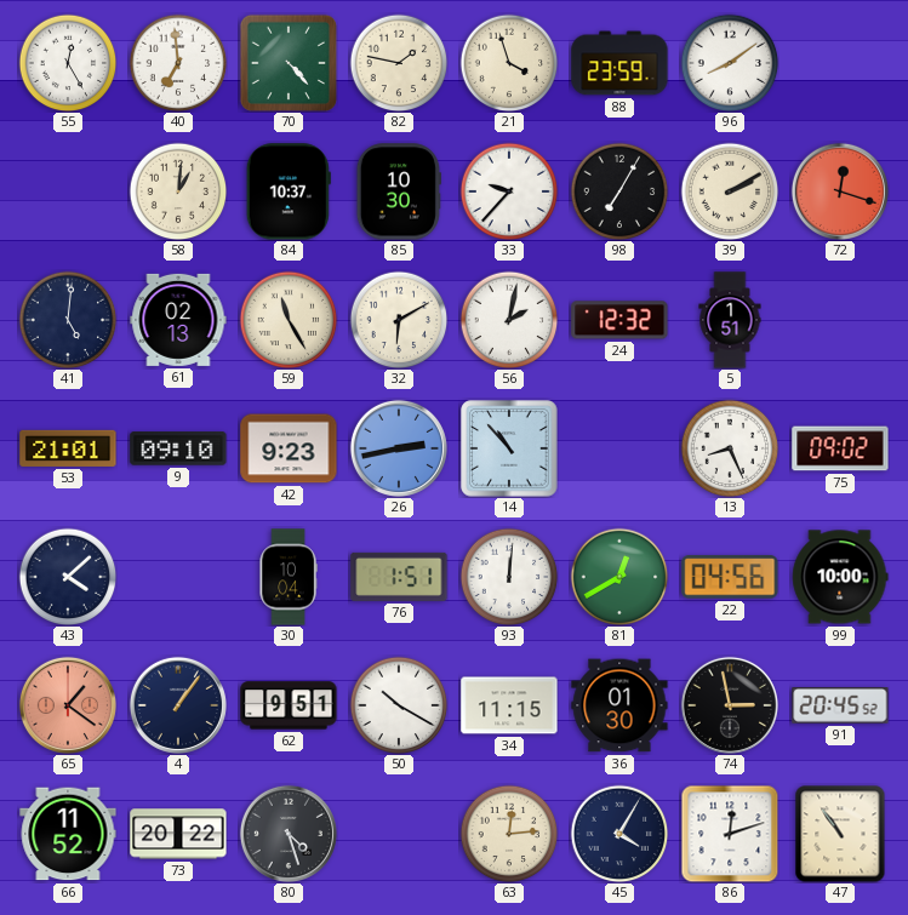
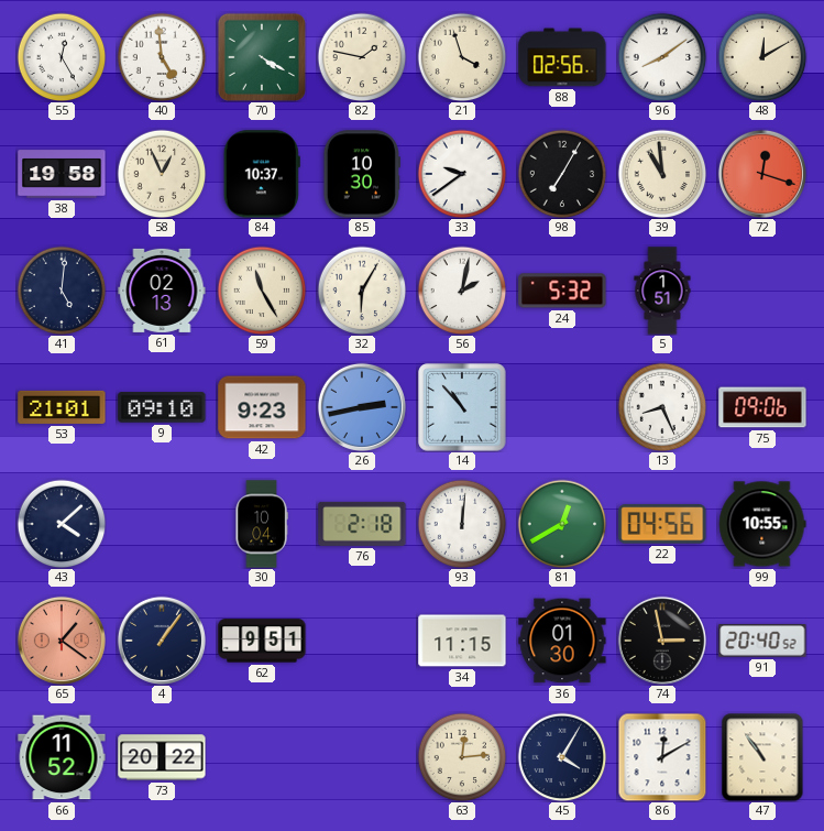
40: 6:59 -> 4:59 (162, 57)
70: 4:23 -> 4:20 (262, 57)
88: 23:59 -> 02:56 (562, 57)
48: none -> 12:10 (762, 57)
38: none -> 19:58 (62, 174)
58: 1:01 -> 12:56 (162, 174)
33: 9:37 -> 9:39 (462, 174)
39: 2:10 -> 10:59 (662, 174)
32: 6:10 -> 6:05 (362, 291)
24: 12:32 -> 5:32 (562, 291)
75: 09:02 -> 09:06 (762, 407)
76: 1:51 -> 2:18 (362, 524)
99: 10:00 -> 10:55 (762, 524)
50: 10:20 -> none (399, 705)
91: 20:45 -> 20:40 (762, 641)
80: 4:27 -> none (289, 834)
86: 12:12 -> 12:10 (662, 757)
